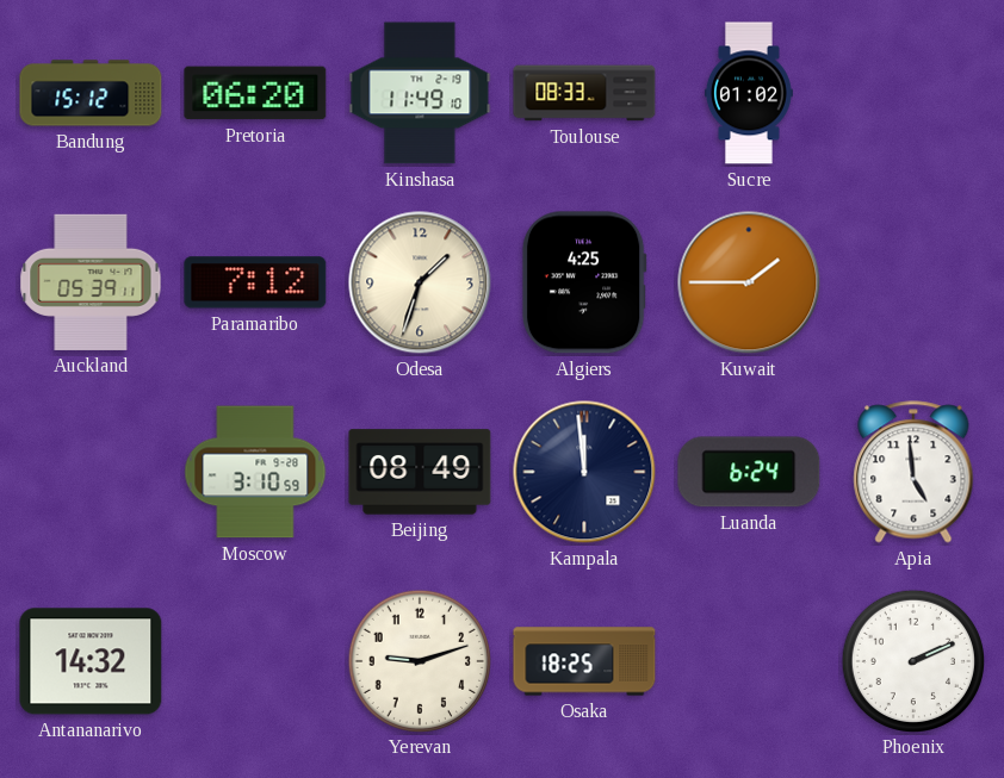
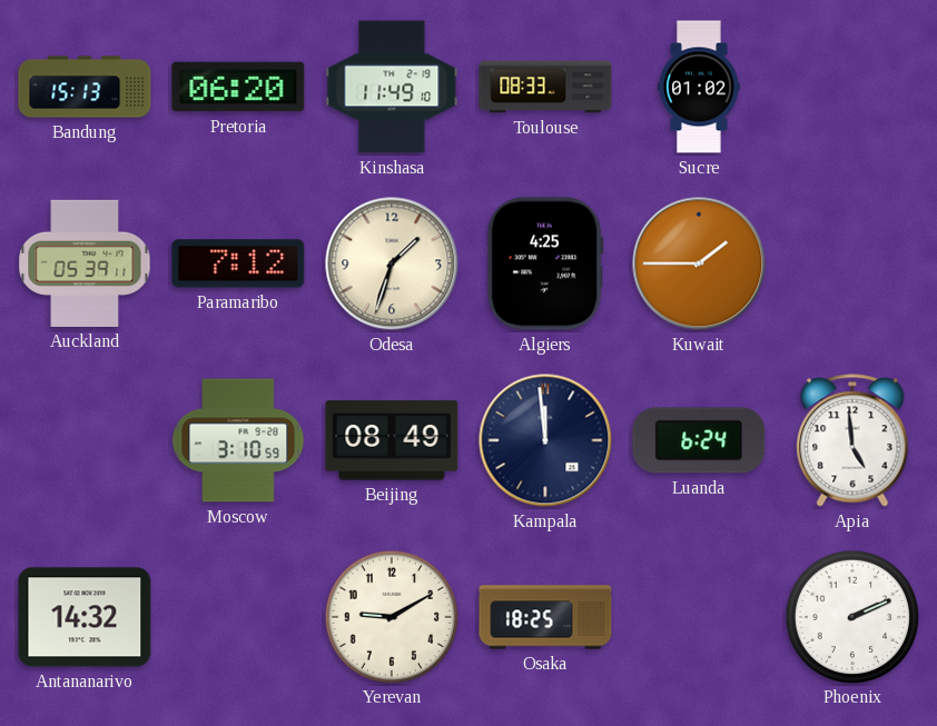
Bandung: 15:12 -> 15:13 (85, 87)
Yerevan: 9:12 -> 9:10 (391, 616)
